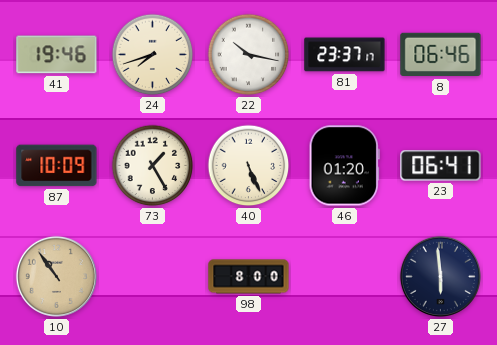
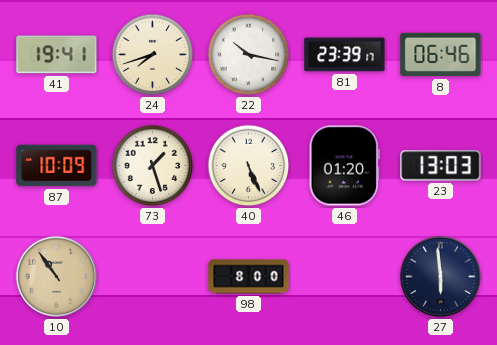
41: 19:46 -> 19:41 (57, 55)
81: 23:37 -> 23:39 (345, 55)
73: 1:25 -> 1:27 (153, 166)
23: 06:41 -> 13:03 (441, 166)
